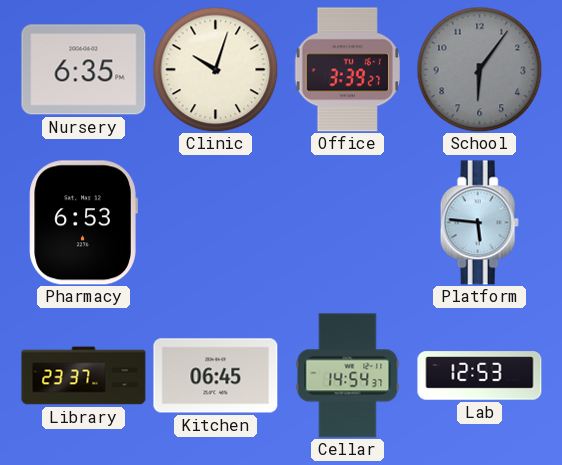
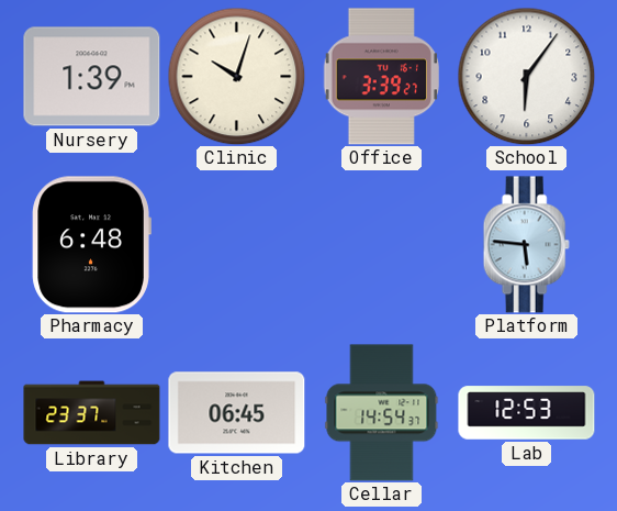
Nursery: 6:35 -> 1:39 (92, 77)
School dial: grey -> white (526, 76)
Pharmacy: 6:53 -> 6:48 (91, 245)
